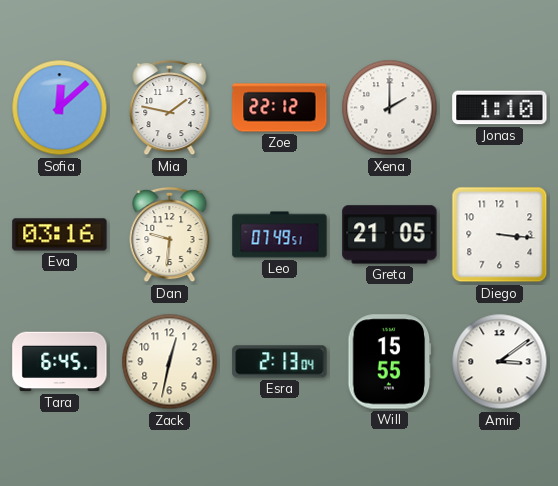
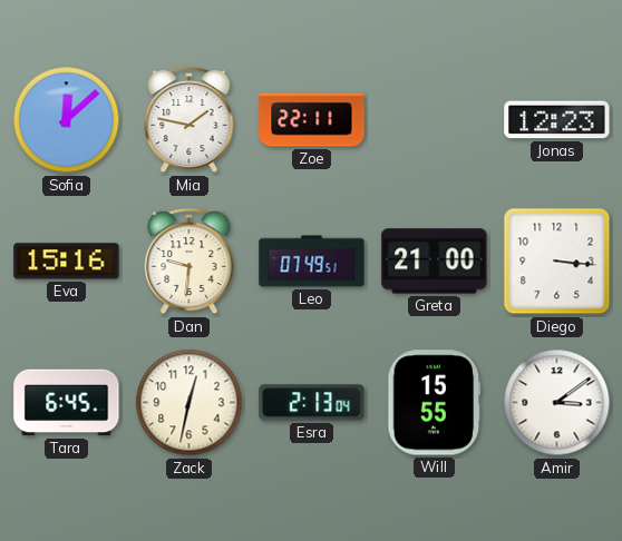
Zoe: 22:12 -> 22:11 (312, 120)
Xena: 2:00 -> none (390, 108)
Jonas: 1:10 -> 12:23 (557, 120)
Eva: 03:16 -> 15:16 (67, 262)
Greta: 21:05 -> 21:00 (435, 262)
